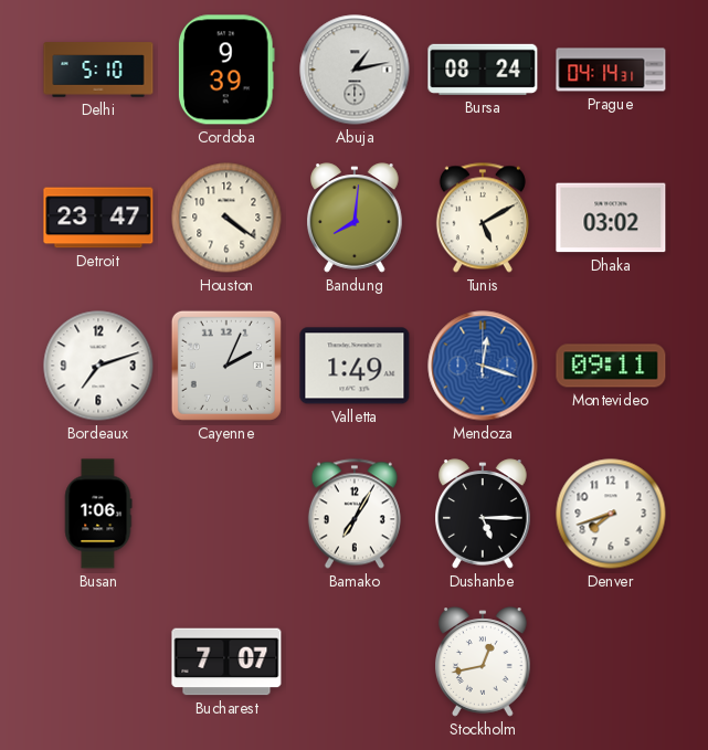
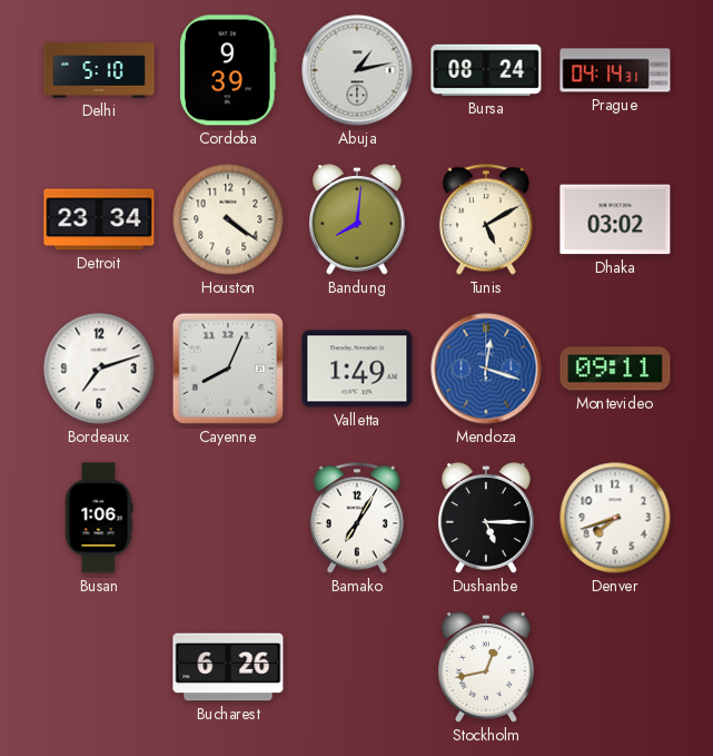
Detroit: 23:47 -> 23:34 (99, 219)
Cayenne: 2:04 -> 8:04 (228, 369)
Bucharest: 7:07 -> 6:26 (228, 667)
